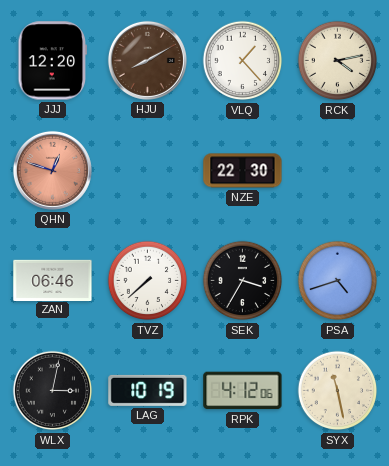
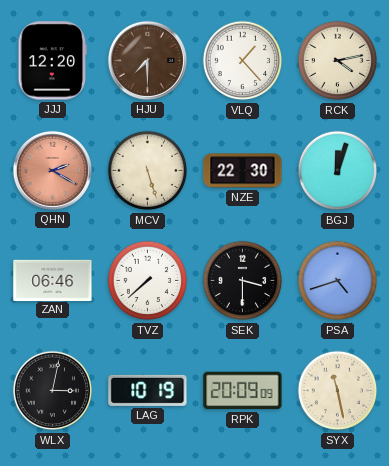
HJU: 8:10 -> 7:30 (147, 60)
QHN: 12:48 -> 2:20 (52, 170)
MCV: none -> 5:27 (148, 171)
BGJ: none -> 12:03 (338, 171)
SEK: 3:35 -> 3:30 (243, 281)
RPK: 4:12 -> 20:09 (243, 391)
